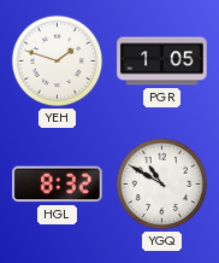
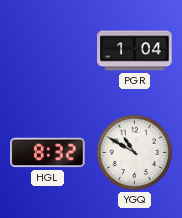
YEH: 1:48 -> none (58, 62)
PGR: 1:05 -> 1:04 (135, 51)
